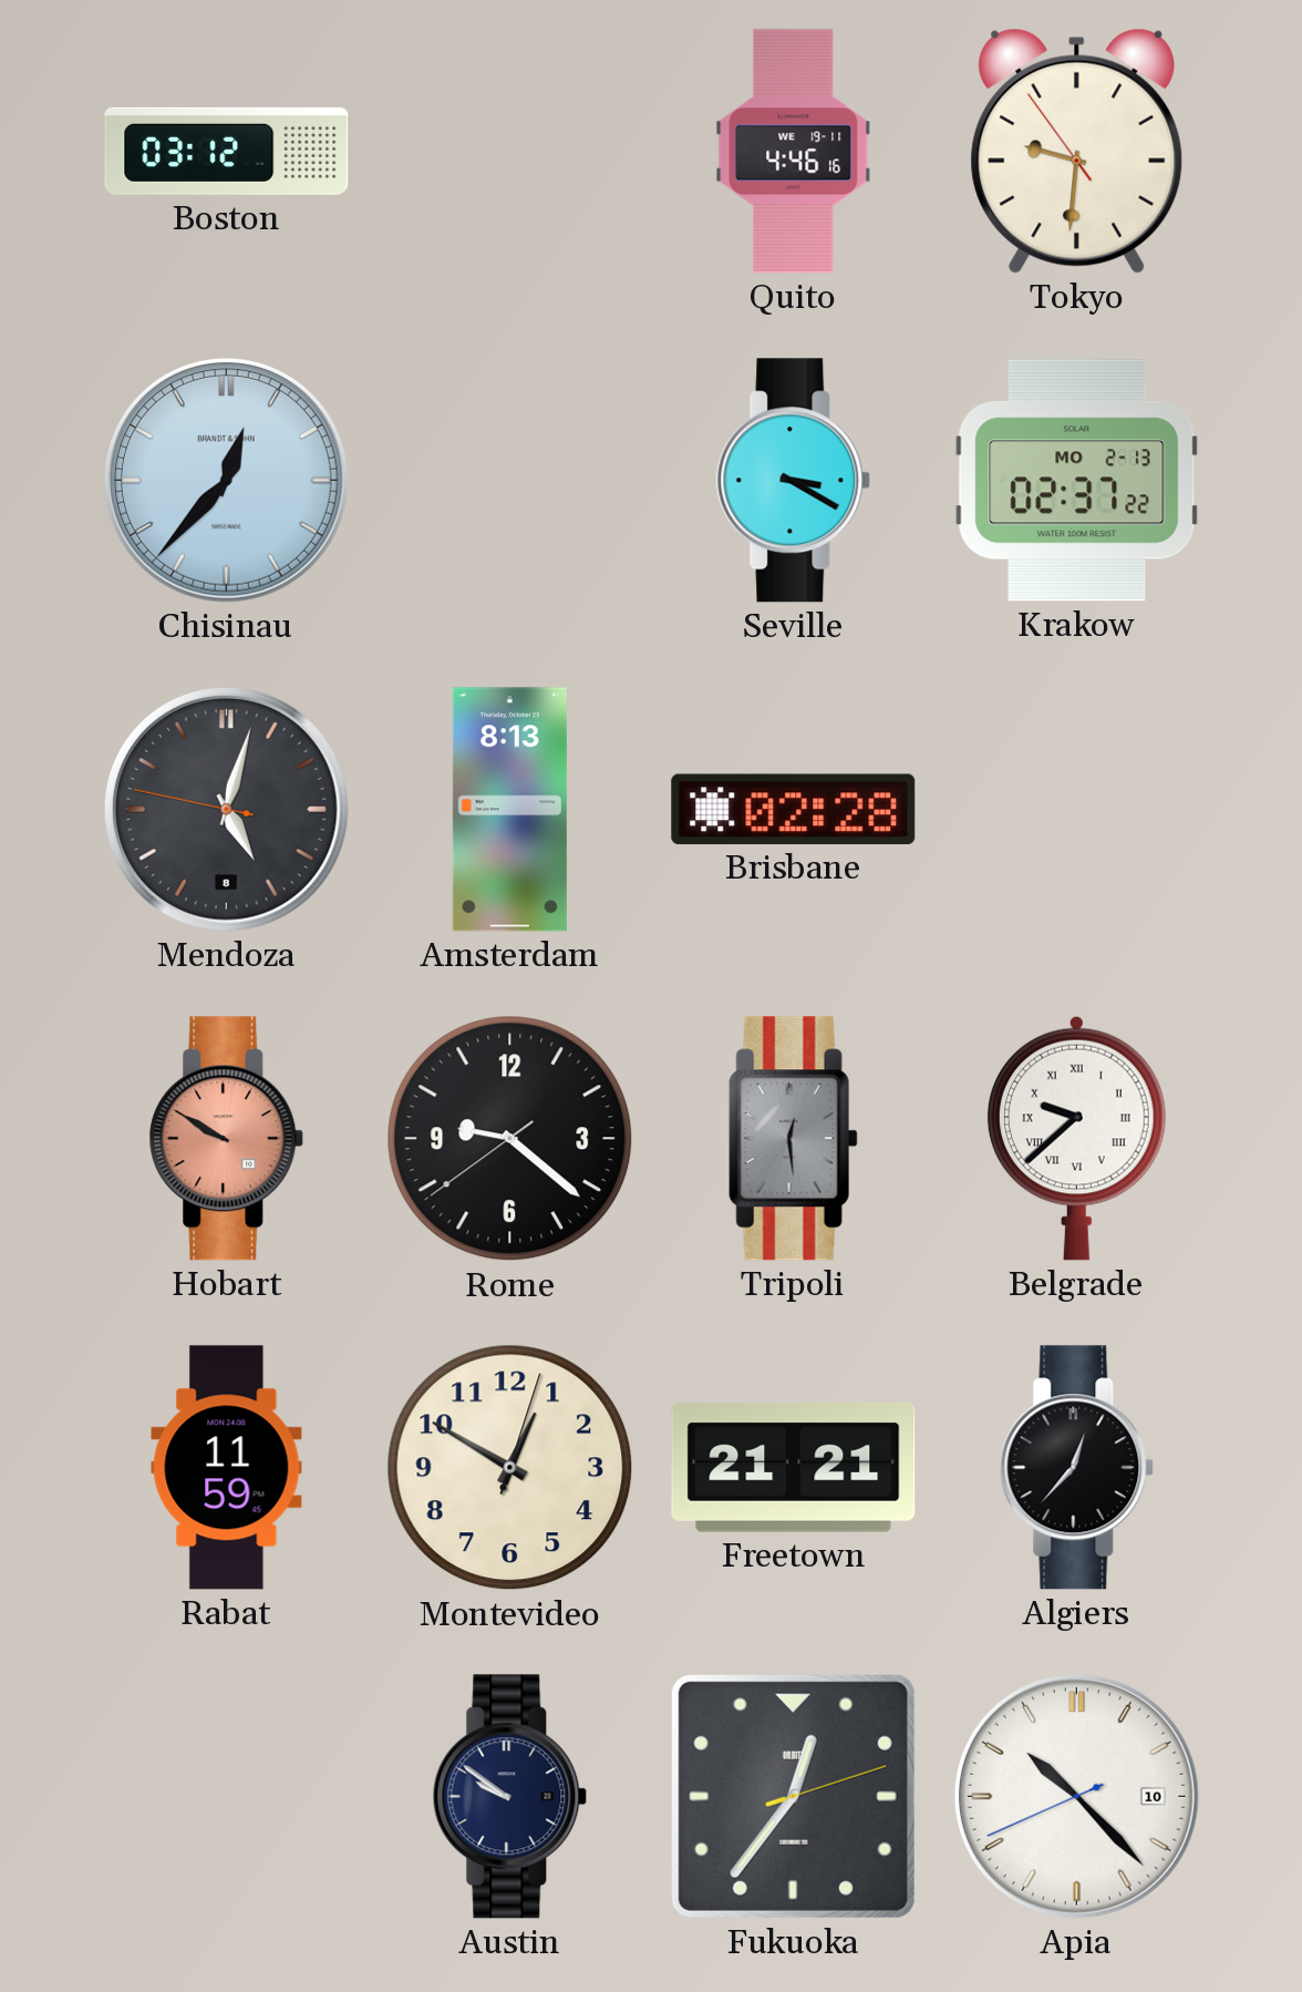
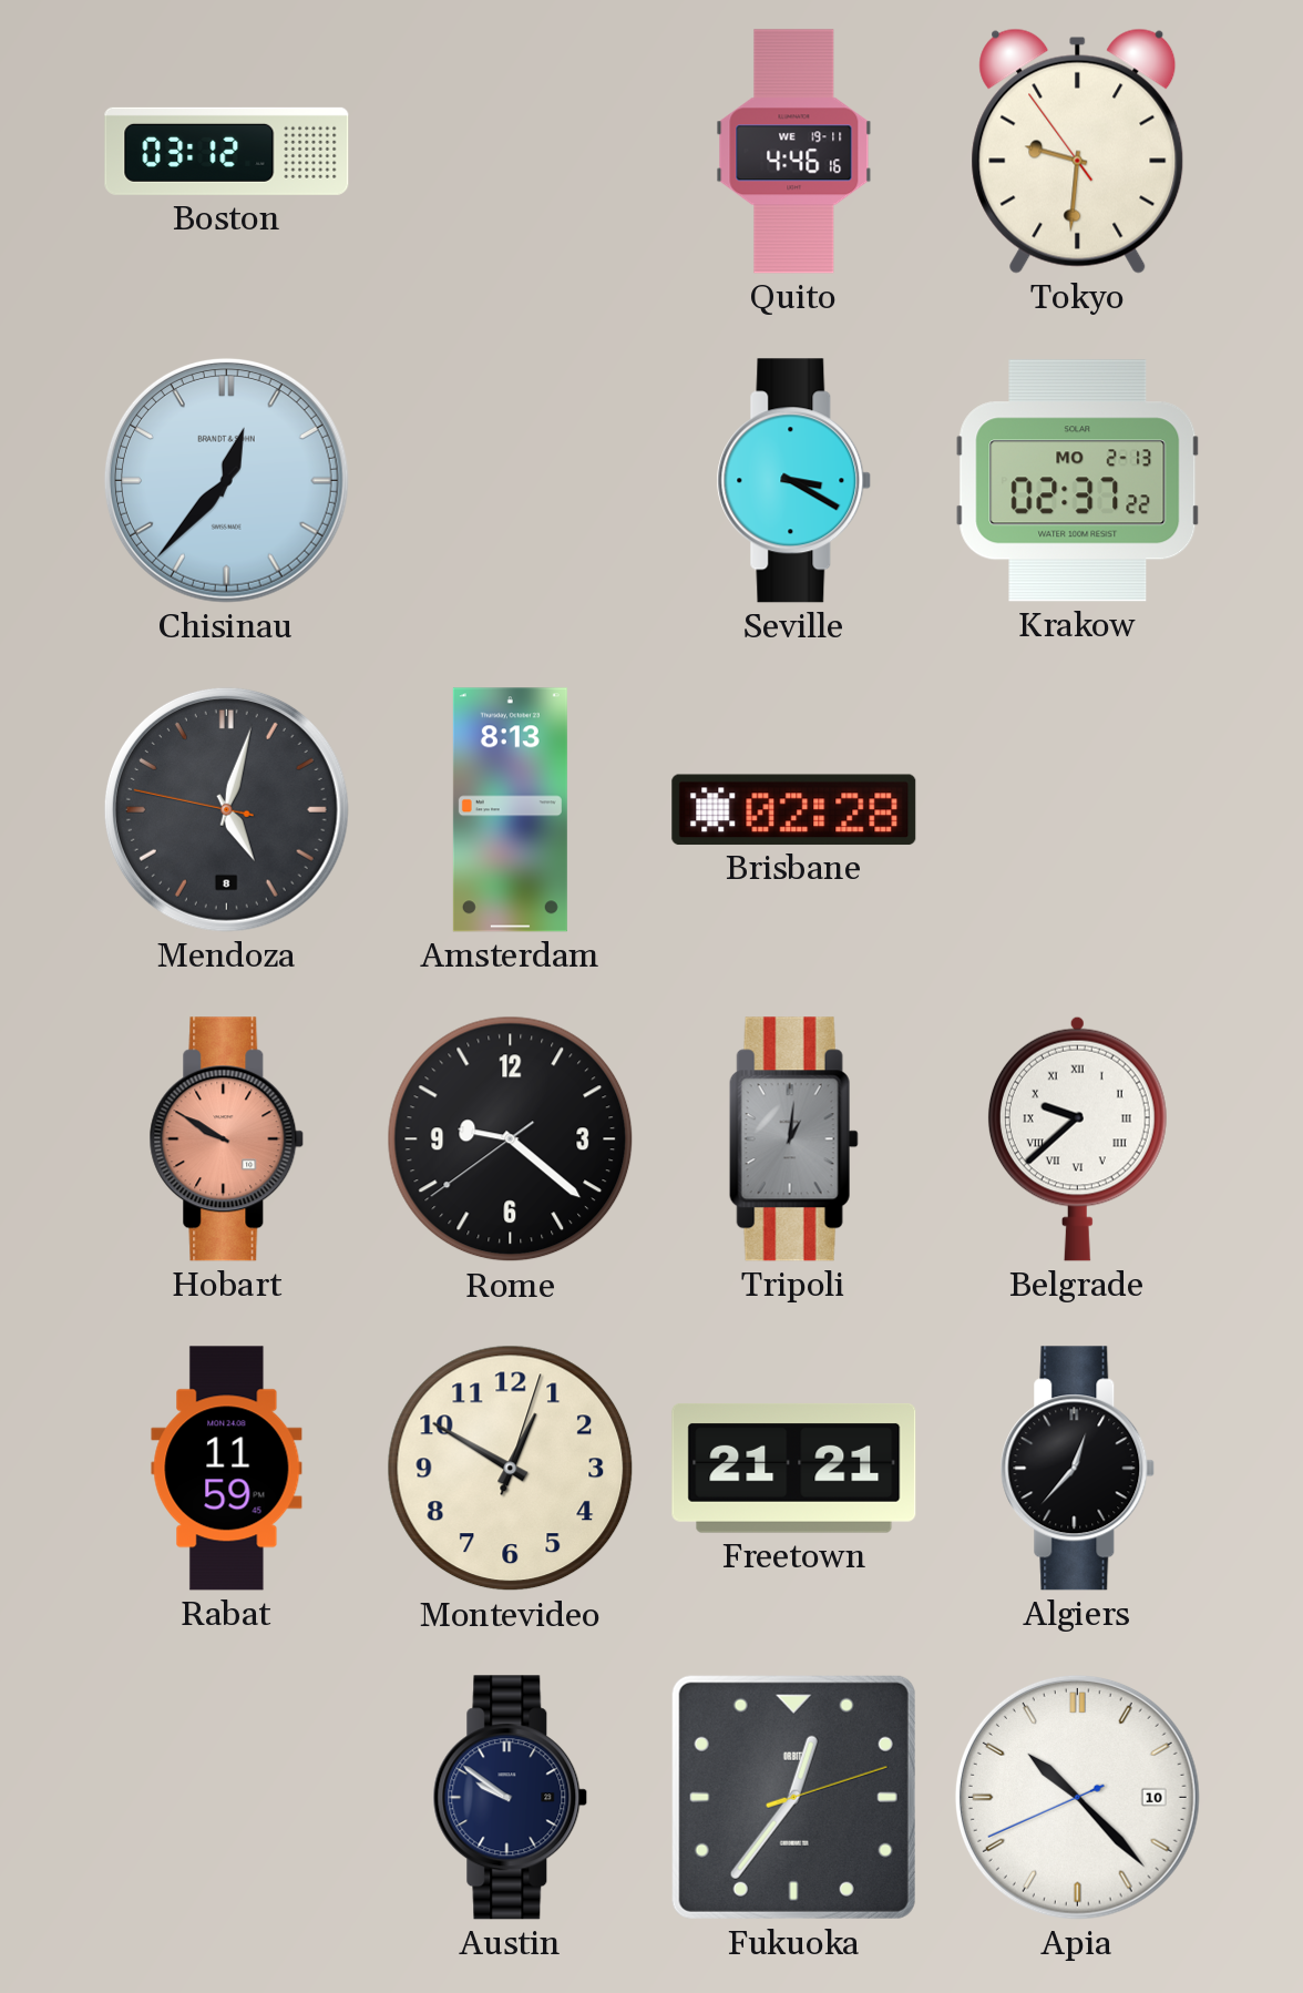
Tripoli: 12:29 -> 1:01 (793, 1139)
